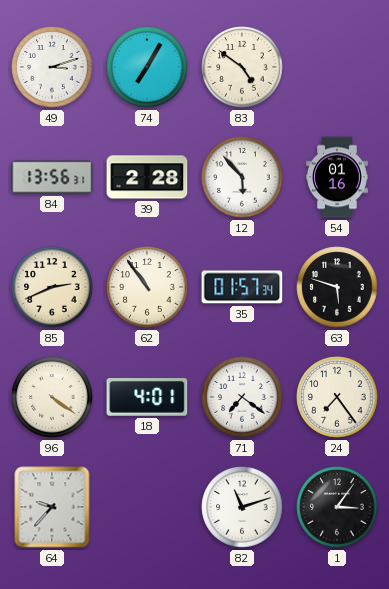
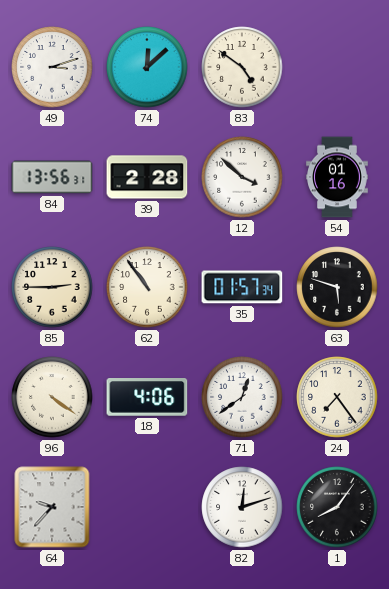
74: 7:05 -> 12:08 (147, 67)
12: 5:53 -> 3:52 (242, 177)
85: 2:41 -> 2:45 (52, 287)
18: 4:01 -> 4:06 (147, 397)
71: 7:21 -> 12:39 (242, 397)
82: 11:12 -> 12:12 (242, 507)
1: 3:06 -> 8:06 (337, 507)
